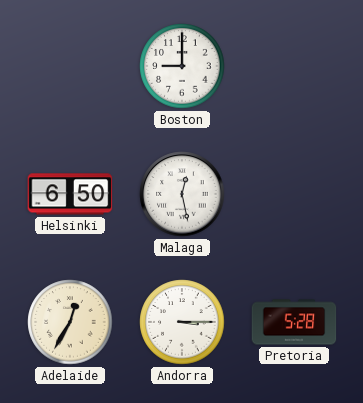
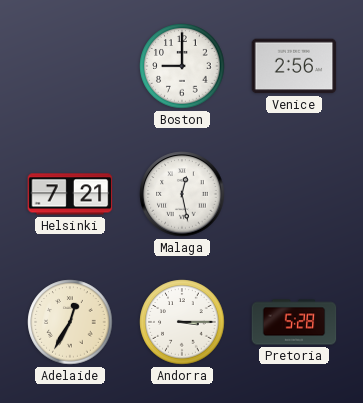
Venice: none -> 2:56 (294, 66)
Helsinki: 6:50 -> 7:21 (70, 194)
